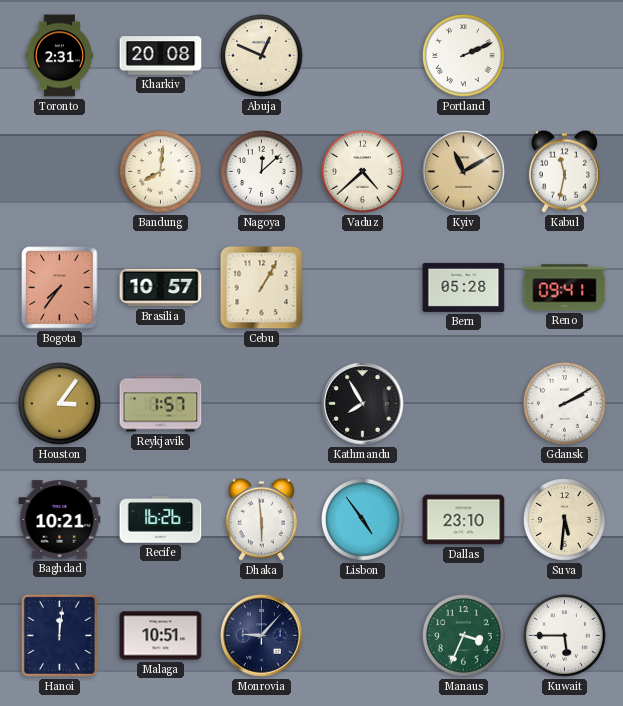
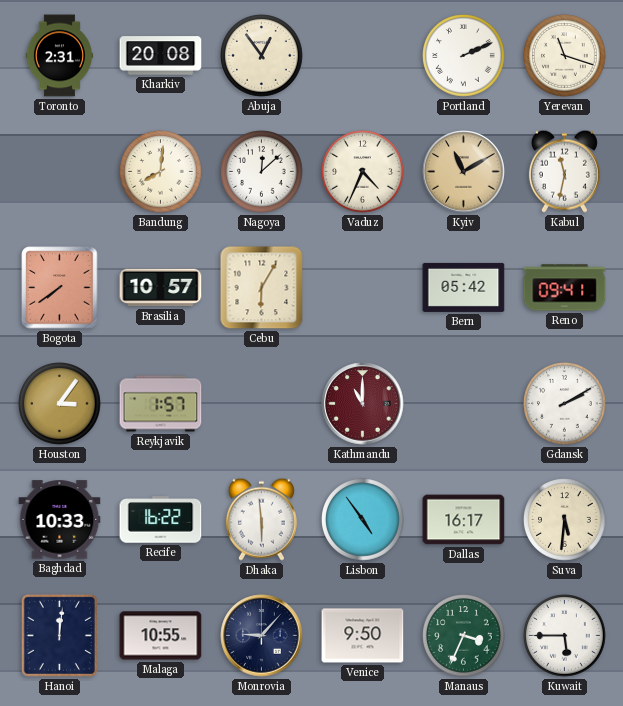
Abuja: 12:49 -> 12:54 (262, 56)
Yerevan: none -> 11:18 (565, 56)
Vaduz: 4:38 -> 4:34 (363, 172)
Bogota: 7:36 -> 7:39 (60, 288)
Cebu: 1:05 -> 6:05 (262, 288)
Bern: 05:28 -> 05:42 (464, 287)
Kathmandu: 7:55 -> 11:00 (363, 404)
Kathmandu dial: black -> burgundy (363, 404)
Baghdad: 10:21 -> 10:33 (60, 520)
Recife: 16:26 -> 16:22 (161, 520)
Dallas: 23:10 -> 16:17 (464, 520)
Malaga: 10:51 -> 10:55 (161, 636)
Venice: none -> 9:50 (363, 636)
